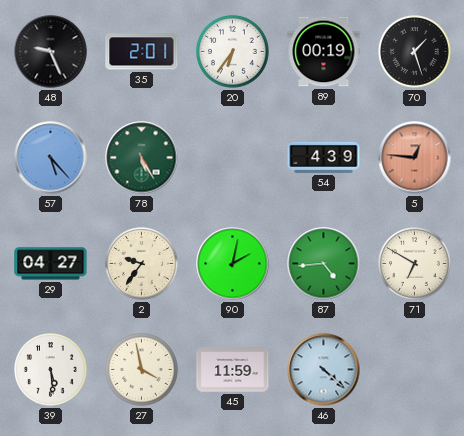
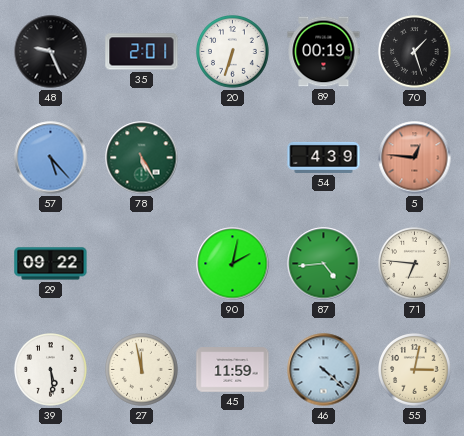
20: 6:36 -> 6:33 (233, 52)
29: 04:27 -> 09:22 (51, 264)
2: 9:36 -> none (142, 264)
71: 6:50 -> 6:46 (415, 264)
27: 3:58 -> 11:58 (142, 370)
55: none -> 3:02 (415, 370)
